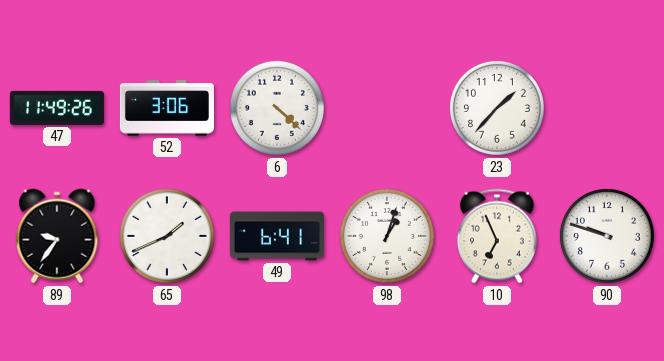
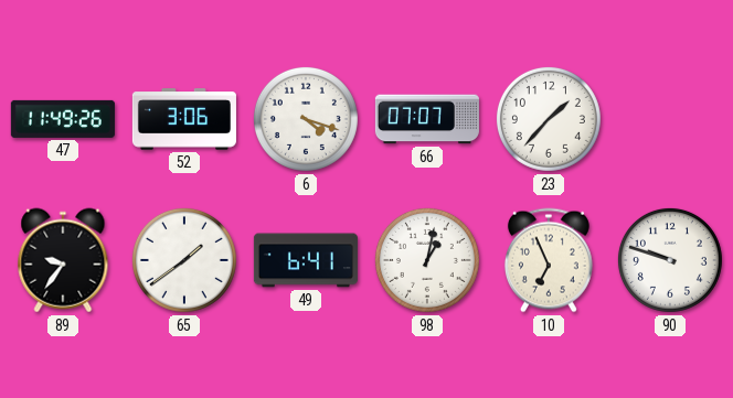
6: 4:22 -> 4:18 (306, 119)
66: none -> 07:07 (427, 119)
65: 1:41 -> 1:39 (184, 260)
98: 1:03 -> 1:02 (427, 260)
